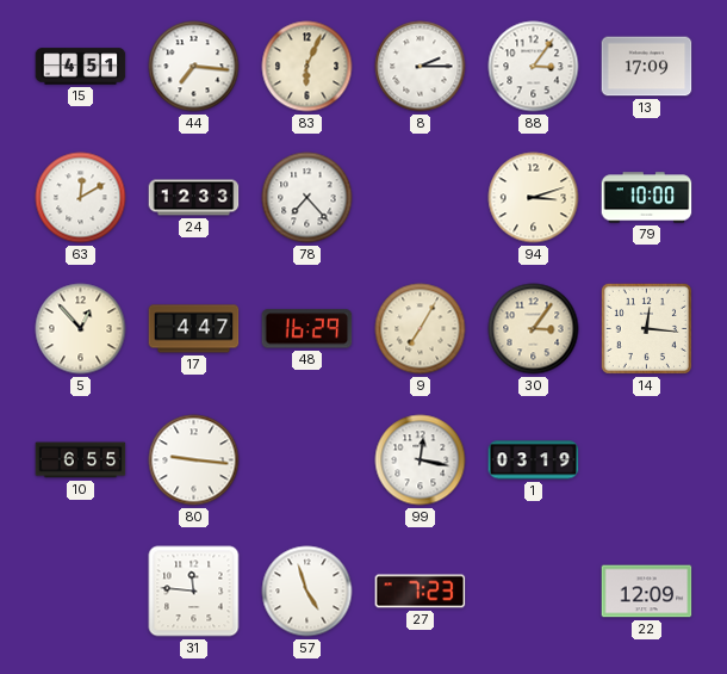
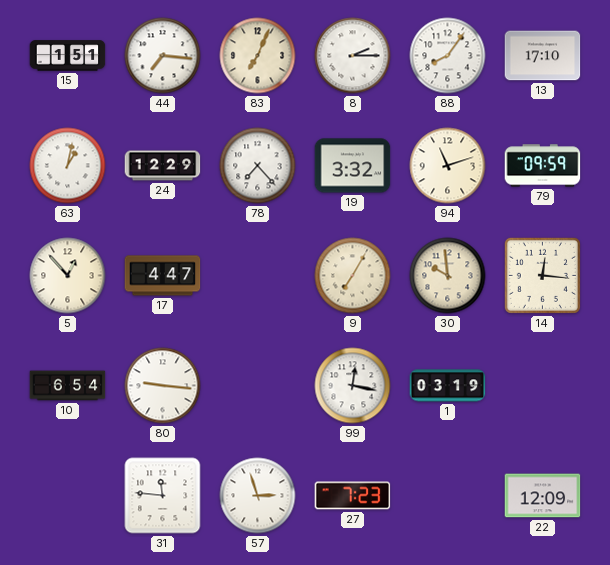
15: 4:51 -> 1:51 (68, 56)
83: 6:04 -> 7:04 (258, 56)
88: 3:06 -> 8:06 (448, 56)
13: 17:09 -> 17:10 (543, 56)
63: 12:10 -> 1:02 (68, 166)
24: 12:33 -> 12:29 (163, 166)
19: none -> 3:32 (353, 166)
94: 3:12 -> 11:12 (448, 166)
79: 10:00 -> 09:59 (543, 166)
48: 16:29 -> none (307, 329)
30: 3:06 -> 9:59 (448, 276)
10: 6:55 -> 6:54 (68, 386)
57: 4:57 -> 2:57 (258, 496)
